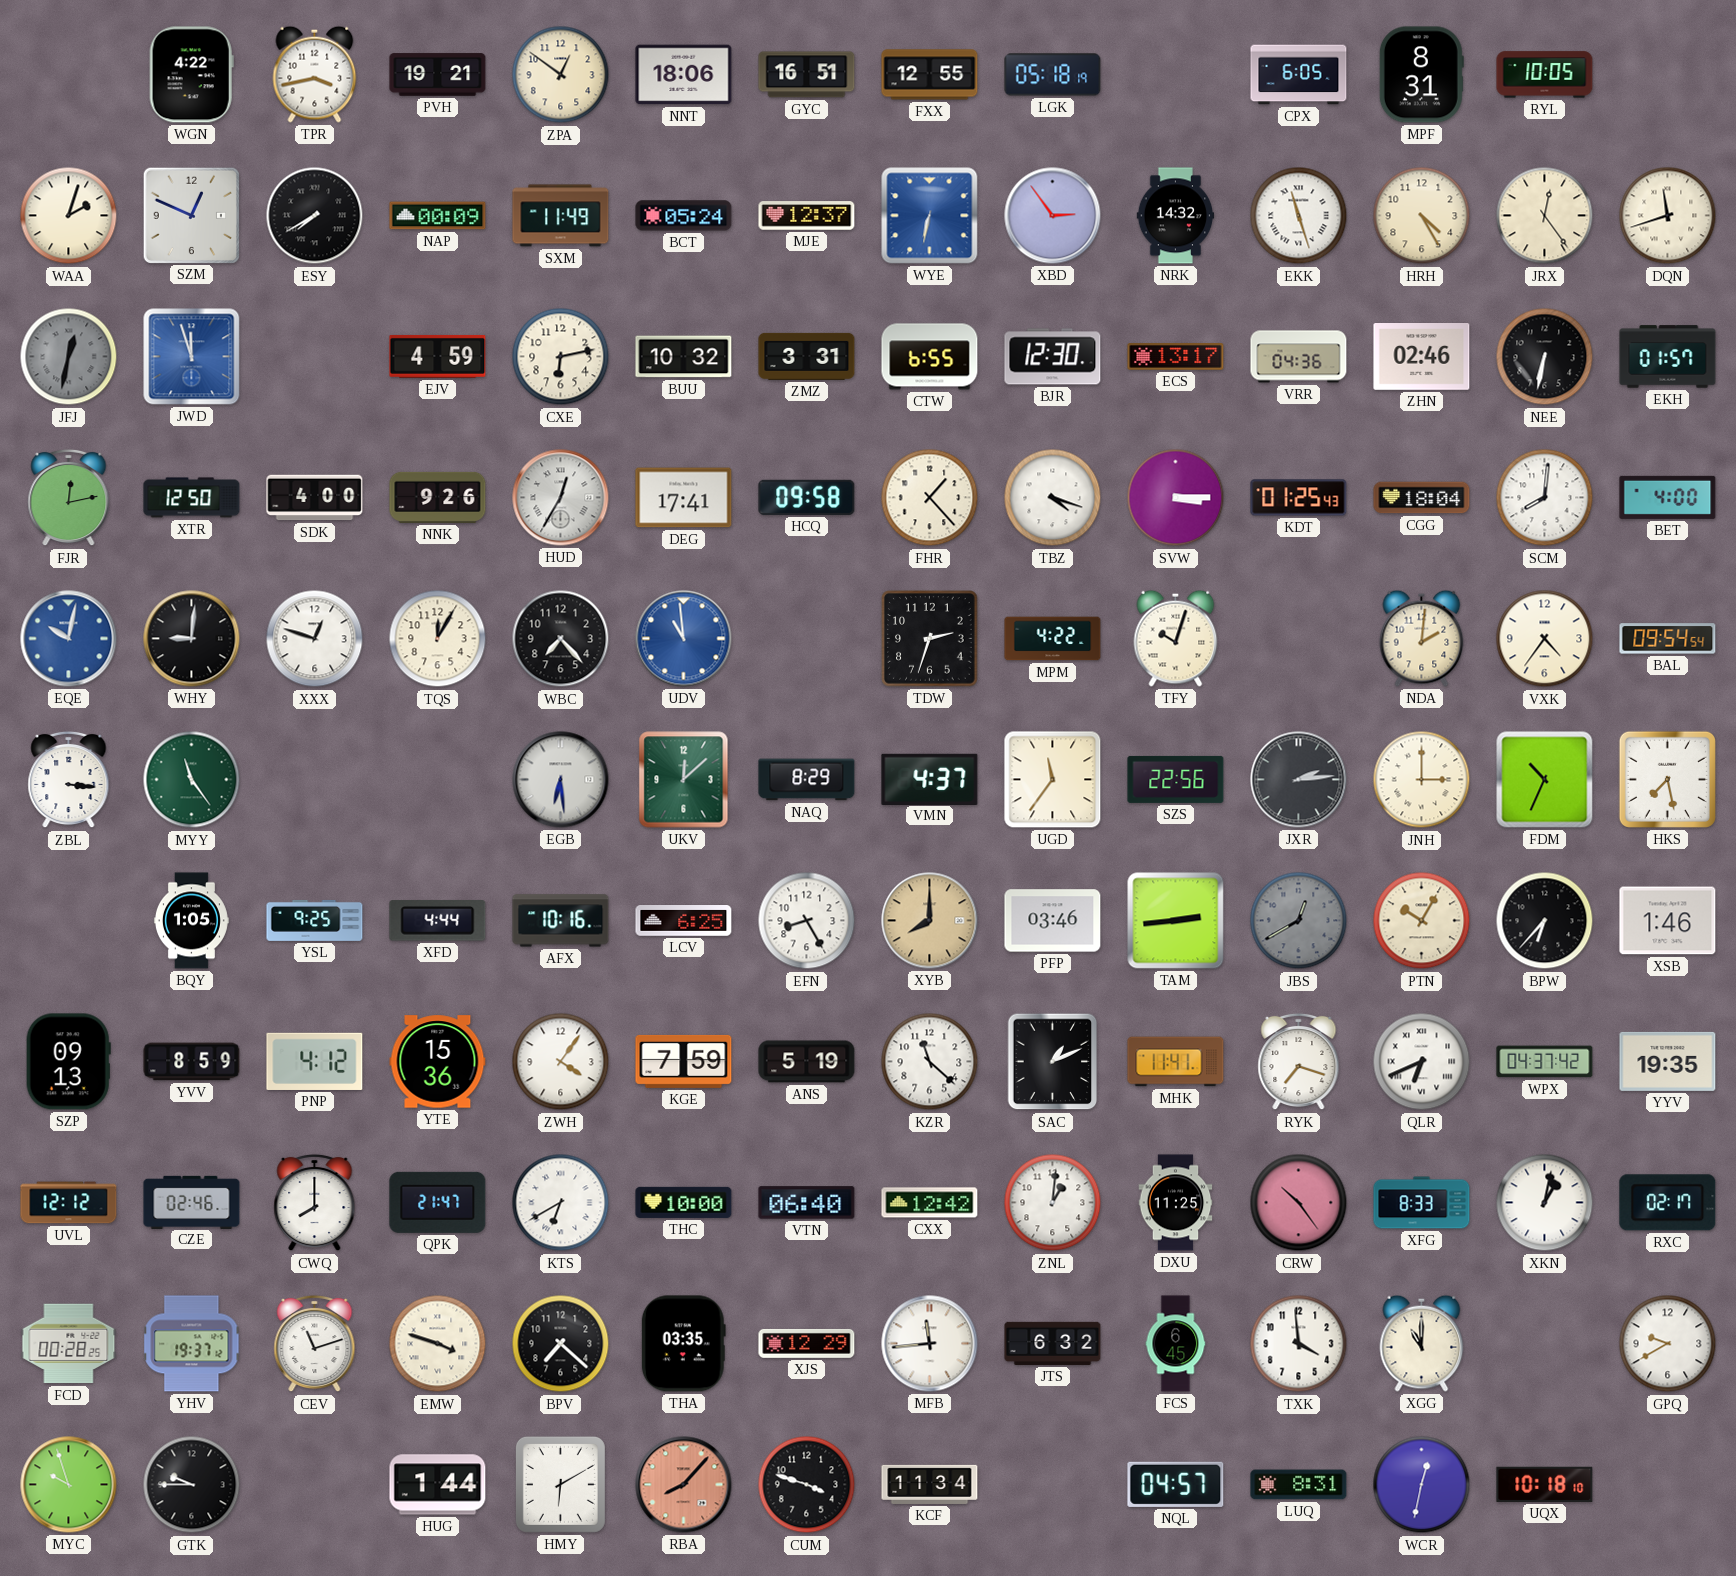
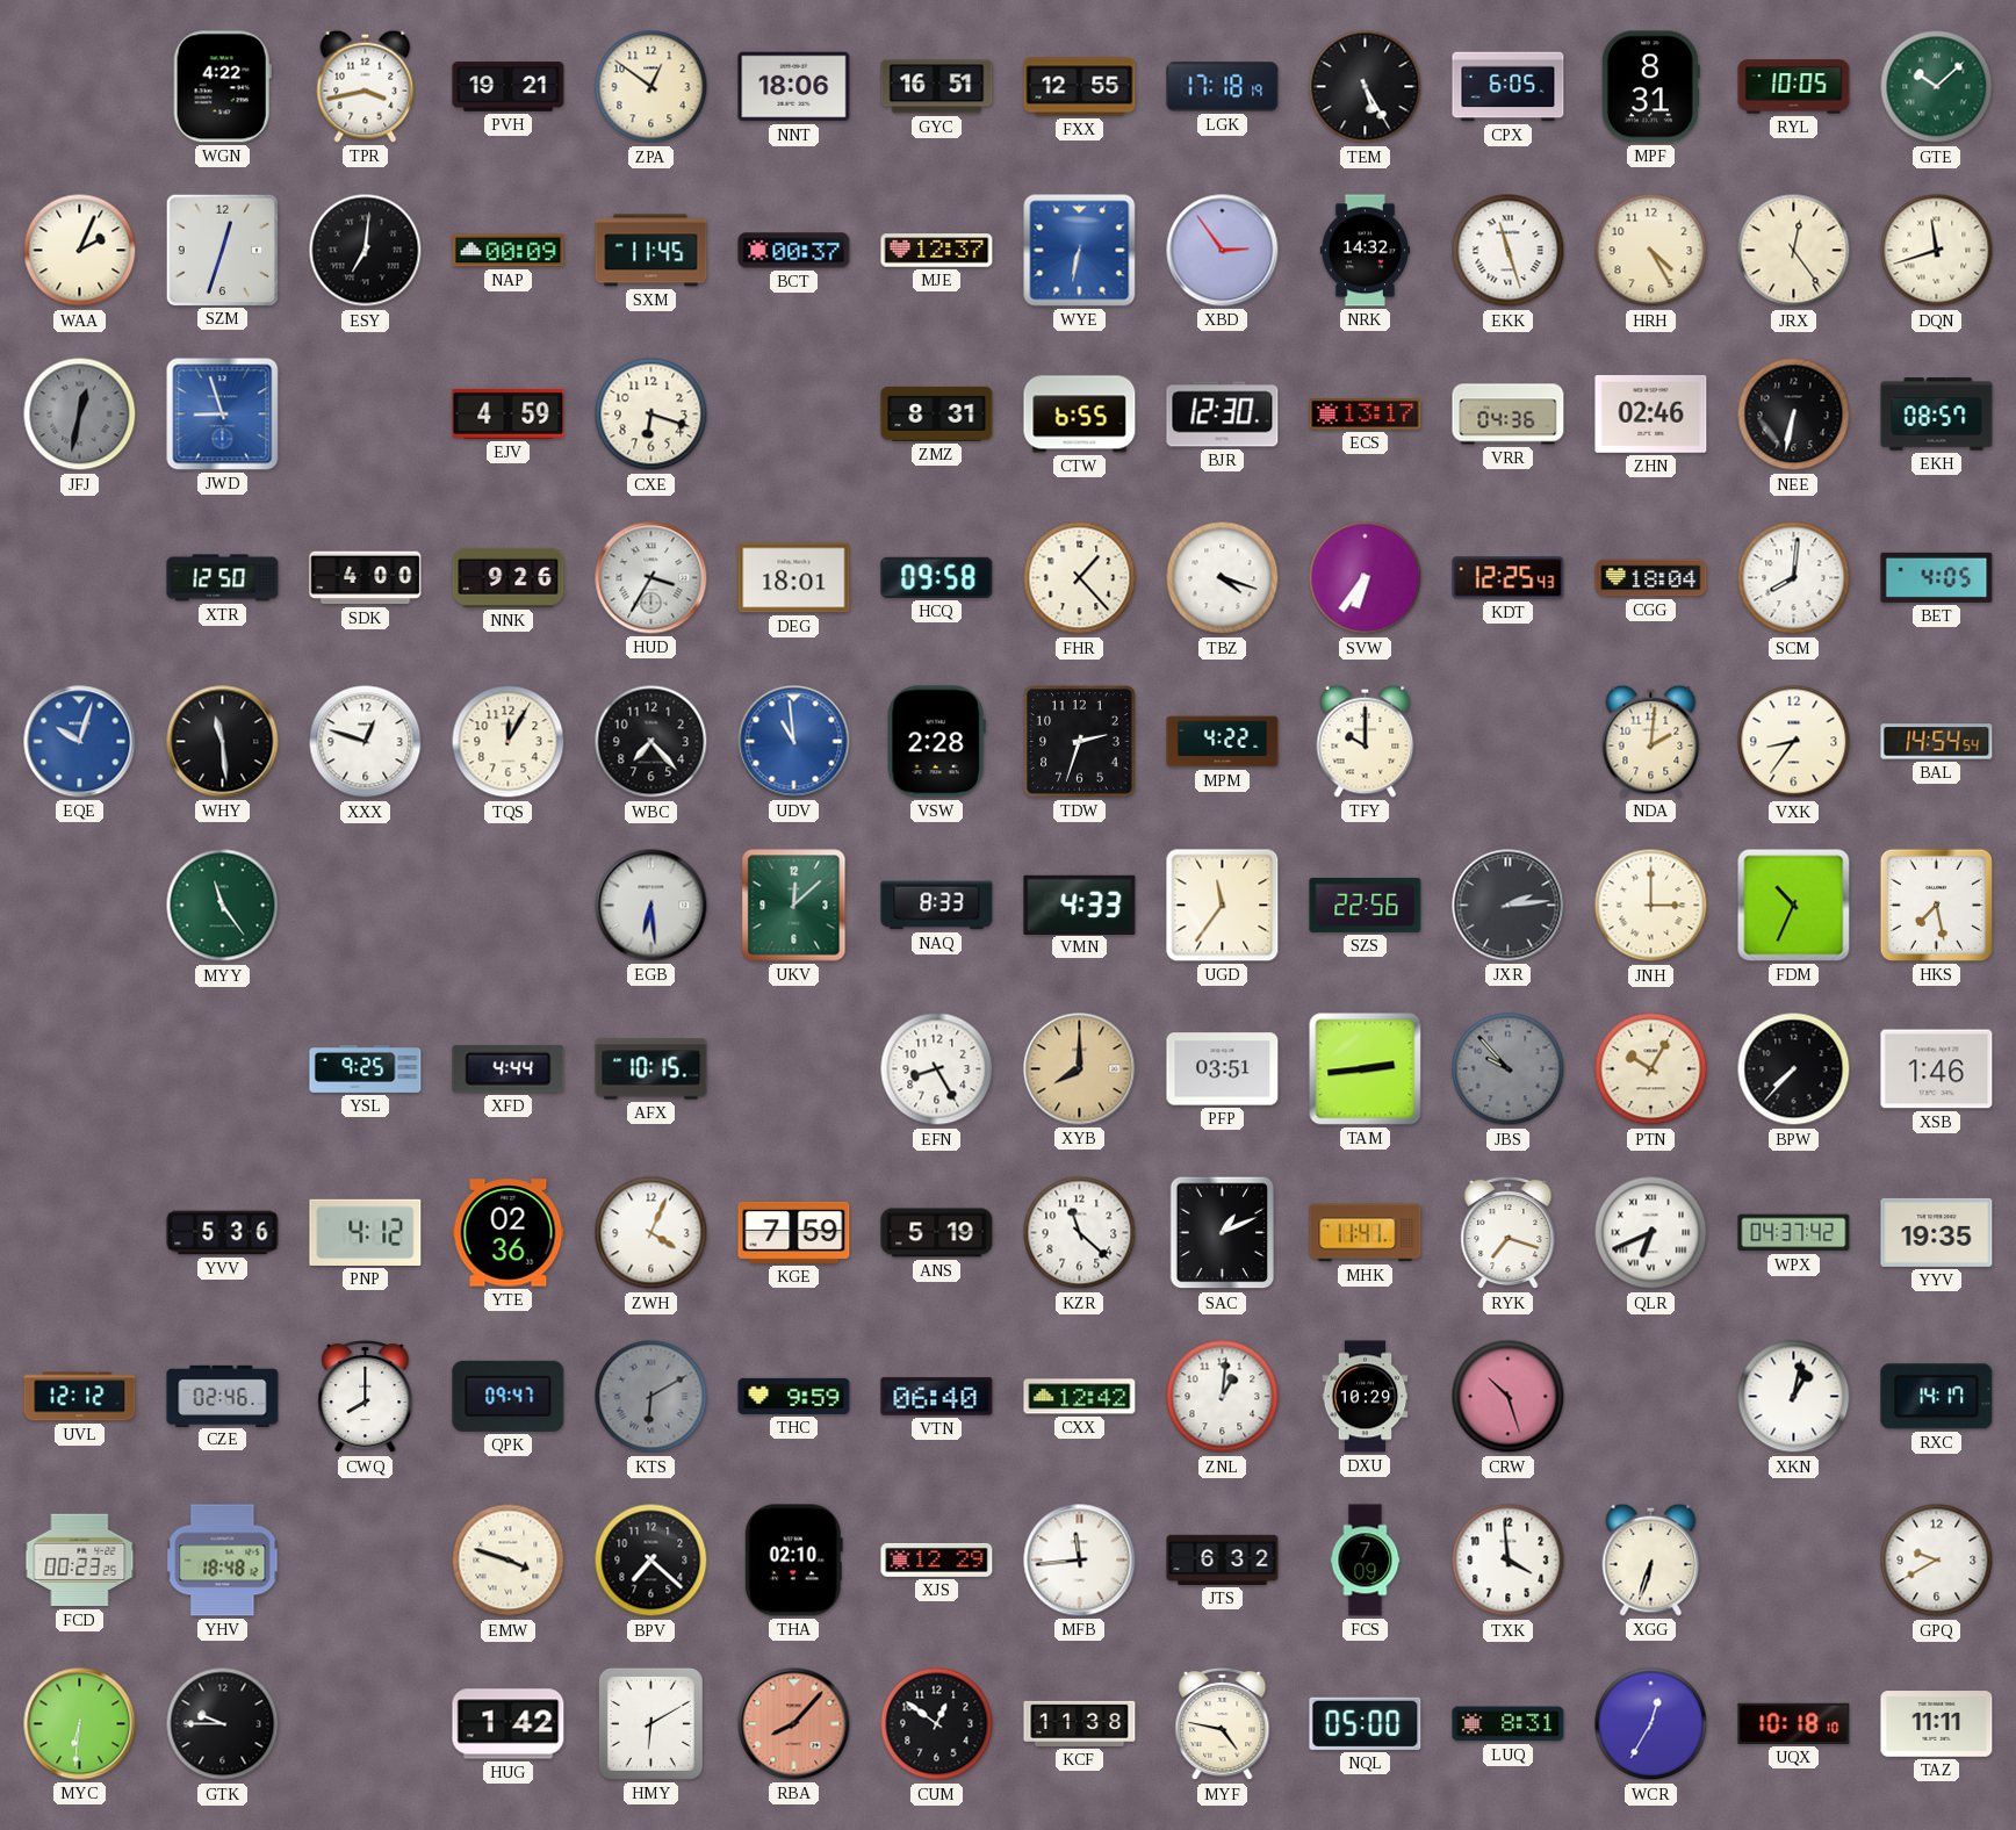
LGK: 05:18 -> 17:18 (1223, 87)
TEM: none -> 5:25 (1366, 87)
GTE: none -> 10:08 (1937, 87)
WAA: 2:03 -> 2:04 (80, 251)
SZM: 12:49 -> 12:33 (222, 250)
ESY: 7:40 -> 7:01 (366, 251)
SXM: 11:49 -> 11:45 (651, 251)
BCT: 05:24 -> 00:37 (794, 251)
JWD: 11:57 -> 8:57 (223, 415)
CXE: 6:13 -> 6:18 (651, 415)
BUU: 10:32 -> none (684, 357)
ZMZ: 3:31 -> 8:31 (937, 413)
EKH: 01:57 -> 08:57 (1937, 415)
FJR: 12:13 -> none (69, 498)
HUD: 12:35 -> 3:35 (651, 578)
DEG: 17:41 -> 18:01 (794, 578)
SVW: 3:15 -> 6:36 (1366, 578)
KDT: 01:25 -> 12:25 (1509, 578)
BET: 4:00 -> 4:05 (1937, 577)
EQE: 10:02 -> 10:03 (80, 742)
WHY: 9:01 -> 11:29 (223, 742)
VSW: none -> 2:28 (936, 742)
TFY: 10:03 -> 10:00 (1366, 741)
VXK: 4:36 -> 8:36 (1794, 742)
BAL: 09:54 -> 14:54 (1937, 742)
ZBL: 3:16 -> none (69, 780)
NAQ: 8:29 -> 8:33 (937, 906)
VMN: 4:37 -> 4:33 (1080, 905)
BQY: 1:05 -> none (191, 921)
AFX: 10:16 -> 10:15 (651, 1069)
LCV: 6:25 -> none (684, 921)
PFP: 03:46 -> 03:51 (1223, 1069)
JBS: 12:40 -> 9:53 (1509, 1069)
BPW: 6:37 -> 7:37 (1794, 1069)
SZP: 09:13 -> none (68, 1062)
YVV: 8:59 -> 5:36 (223, 1233)
YTE: 15:36 -> 02:36 (509, 1233)
ZWH: 4:06 -> 4:04 (651, 1233)
QPK: 21:47 -> 09:47 (509, 1396)
KTS: 6:40 -> 6:10 (651, 1397)
KTS dial: white -> grey (651, 1397)
THC: 10:00 -> 9:59 (794, 1396)
DXU: 11:25 -> 10:29 (1366, 1397)
CRW: 10:24 -> 10:27 (1509, 1397)
XFG: 8:33 -> none (1422, 1203)
RXC: 02:17 -> 14:17 (1937, 1397)
FCD: 00:28 -> 00:23 (80, 1561)
YHV: 19:37 -> 18:48 (223, 1561)
CEV: 11:12 -> none (315, 1344)
THA: 03:35 -> 02:10 (793, 1561)
FCS: 6:45 -> 7:09 (1366, 1561)
XGG: 11:00 -> 6:33 (1651, 1559)
MYC: 9:57 -> 6:31 (80, 1724)
HUG: 1:44 -> 1:42 (509, 1724)
CUM: 3:48 -> 12:51 (937, 1724)
KCF: 11:34 -> 11:38 (1080, 1723)
MYF: none -> 4:47 (1223, 1724)
NQL: 04:57 -> 05:00 (1366, 1723)
WCR: 12:32 -> 12:35 (1651, 1724)
TAZ: none -> 11:11 (1937, 1724)
